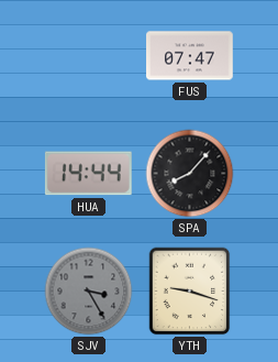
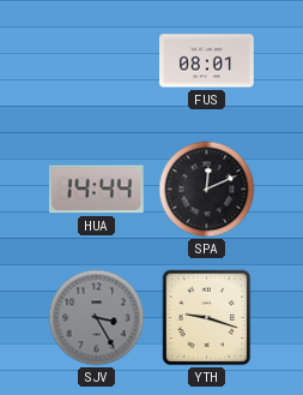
FUS: 07:47 -> 08:01 (207, 61)
SPA: 8:07 -> 12:11 (207, 190)
